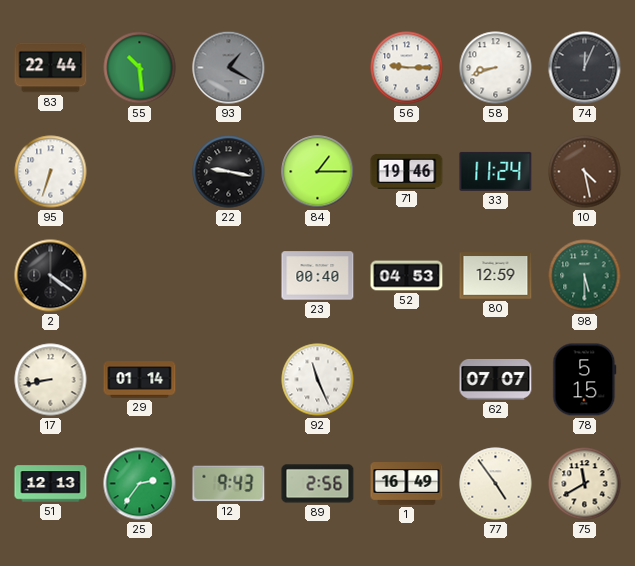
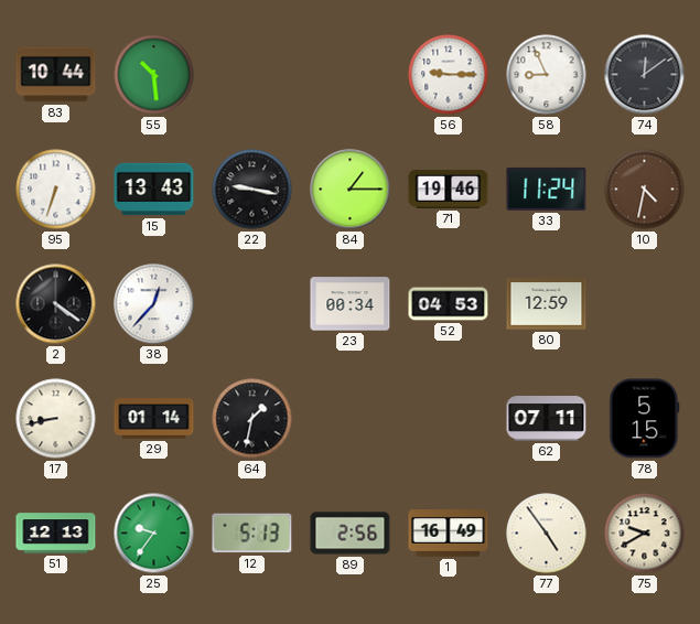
83: 22:44 -> 10:44 (56, 75)
93: 1:20 -> none (229, 68)
58: 8:42 -> 8:56 (547, 75)
74: 12:04 -> 12:09 (645, 75)
15: none -> 13:43 (154, 190)
10: 4:28 -> 4:32 (645, 190)
38: none -> 12:37 (154, 304)
23: 00:40 -> 00:34 (351, 304)
98: 5:30 -> none (585, 276)
64: none -> 1:32 (252, 419)
92: 11:26 -> none (318, 380)
62: 07:07 -> 07:11 (547, 419)
25: 2:36 -> 9:36 (154, 534)
12: 9:43 -> 5:13 (252, 534)
75: 11:40 -> 9:40 (645, 534)
